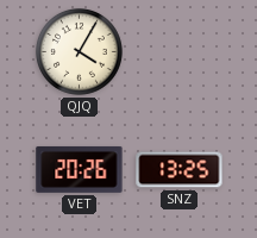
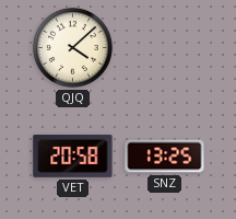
QJQ: 4:05 -> 4:08 (72, 47)
VET: 20:26 -> 20:58 (73, 155)
